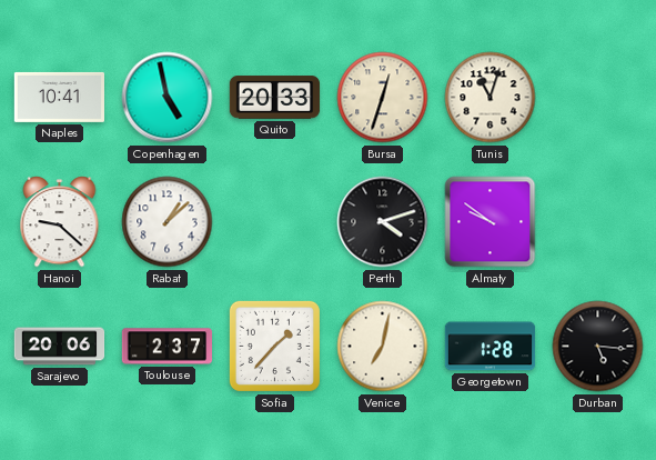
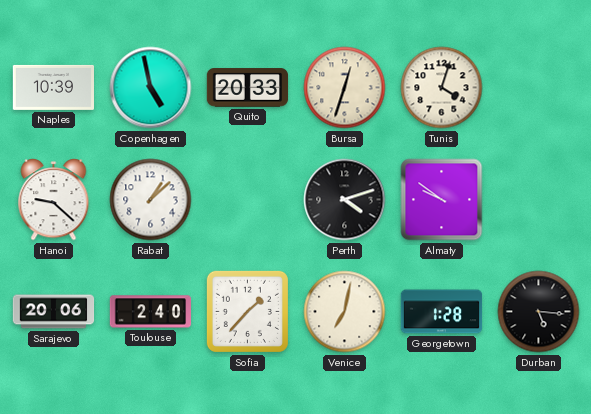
Naples: 10:41 -> 10:39 (53, 87)
Tunis: 11:03 -> 4:03 (442, 88)
Toulouse: 2:37 -> 2:40 (151, 312)
